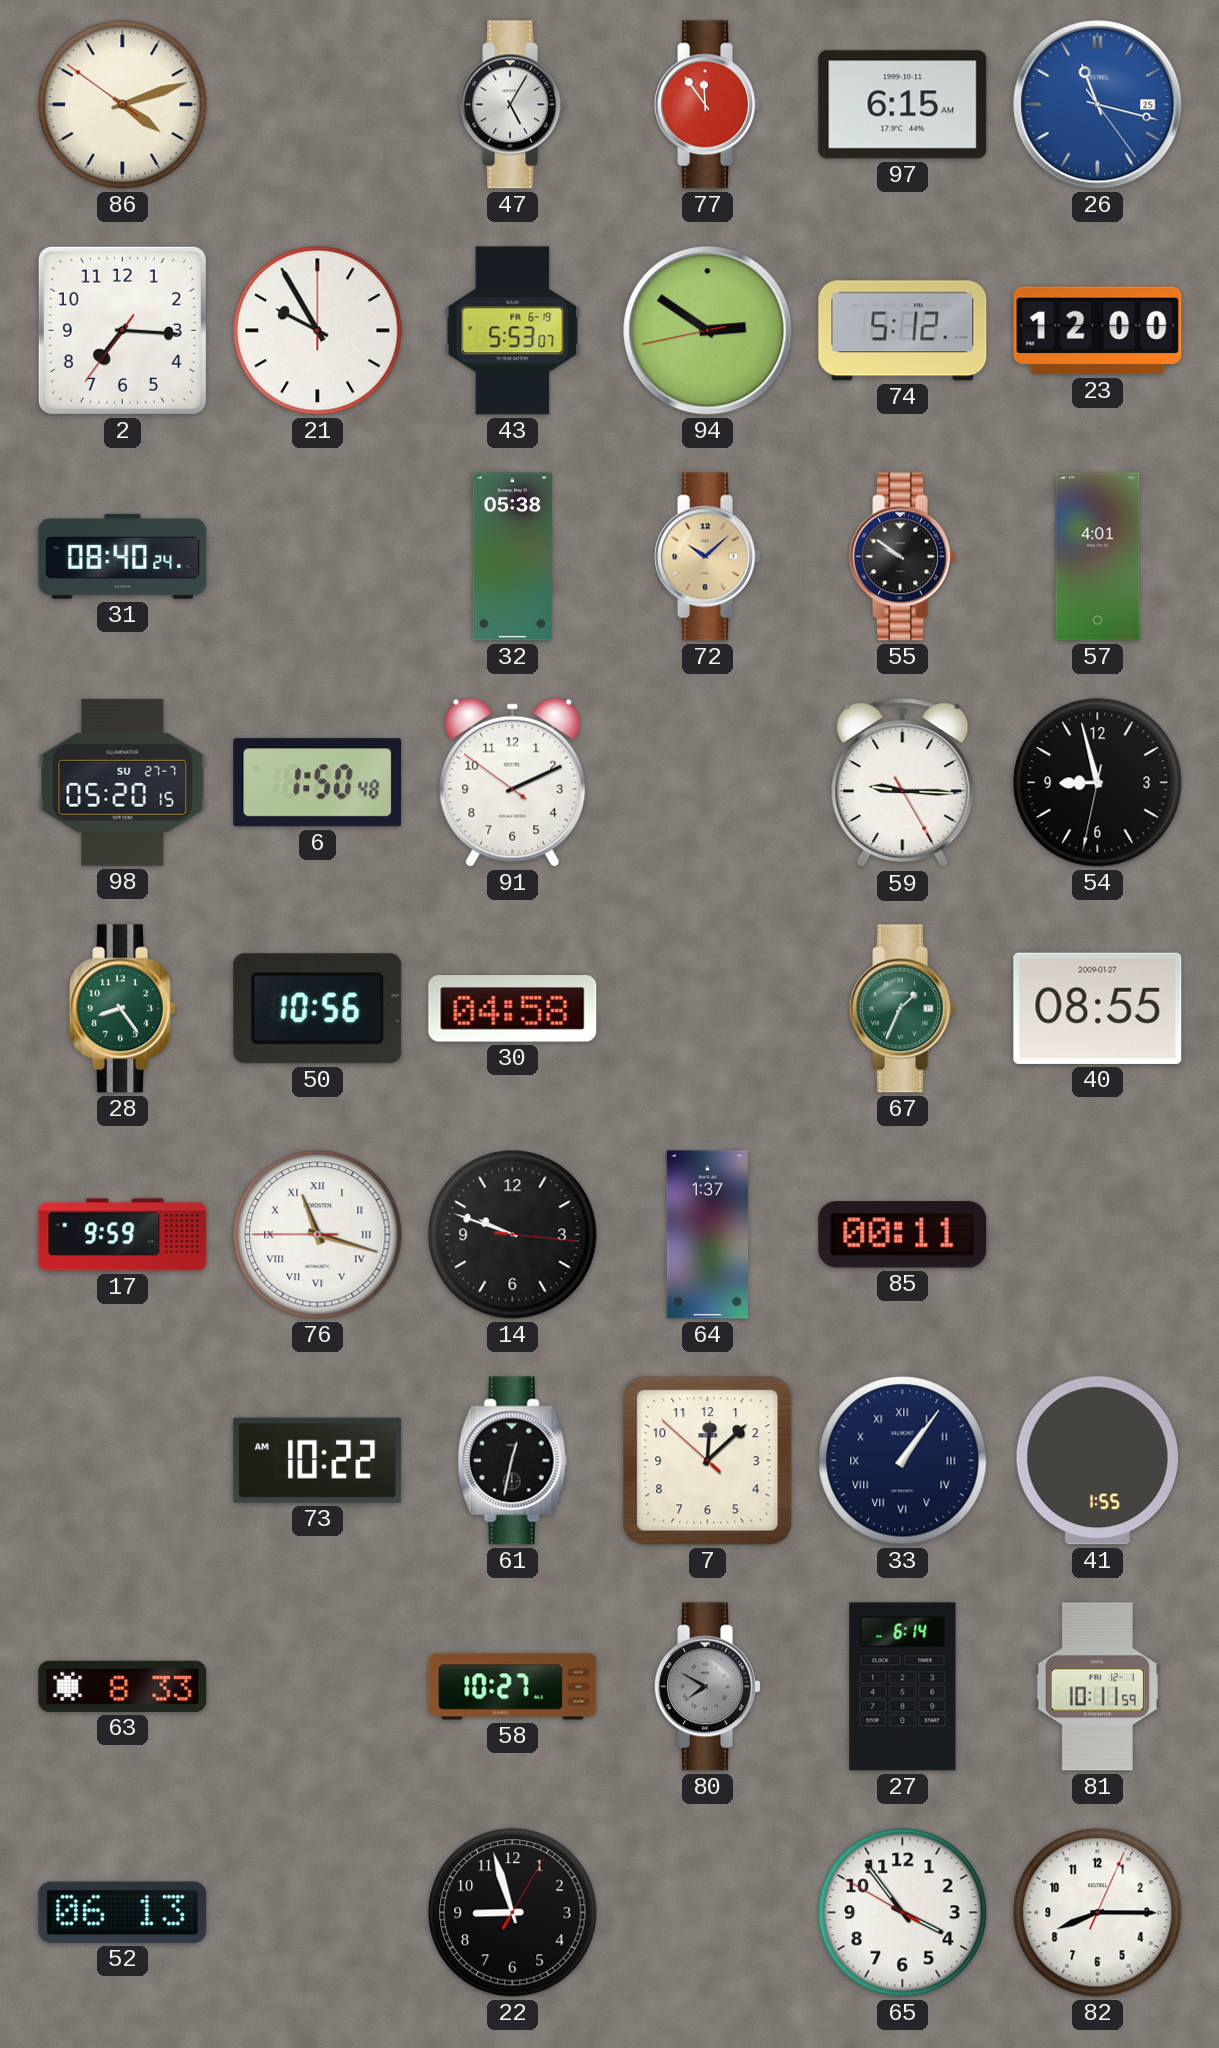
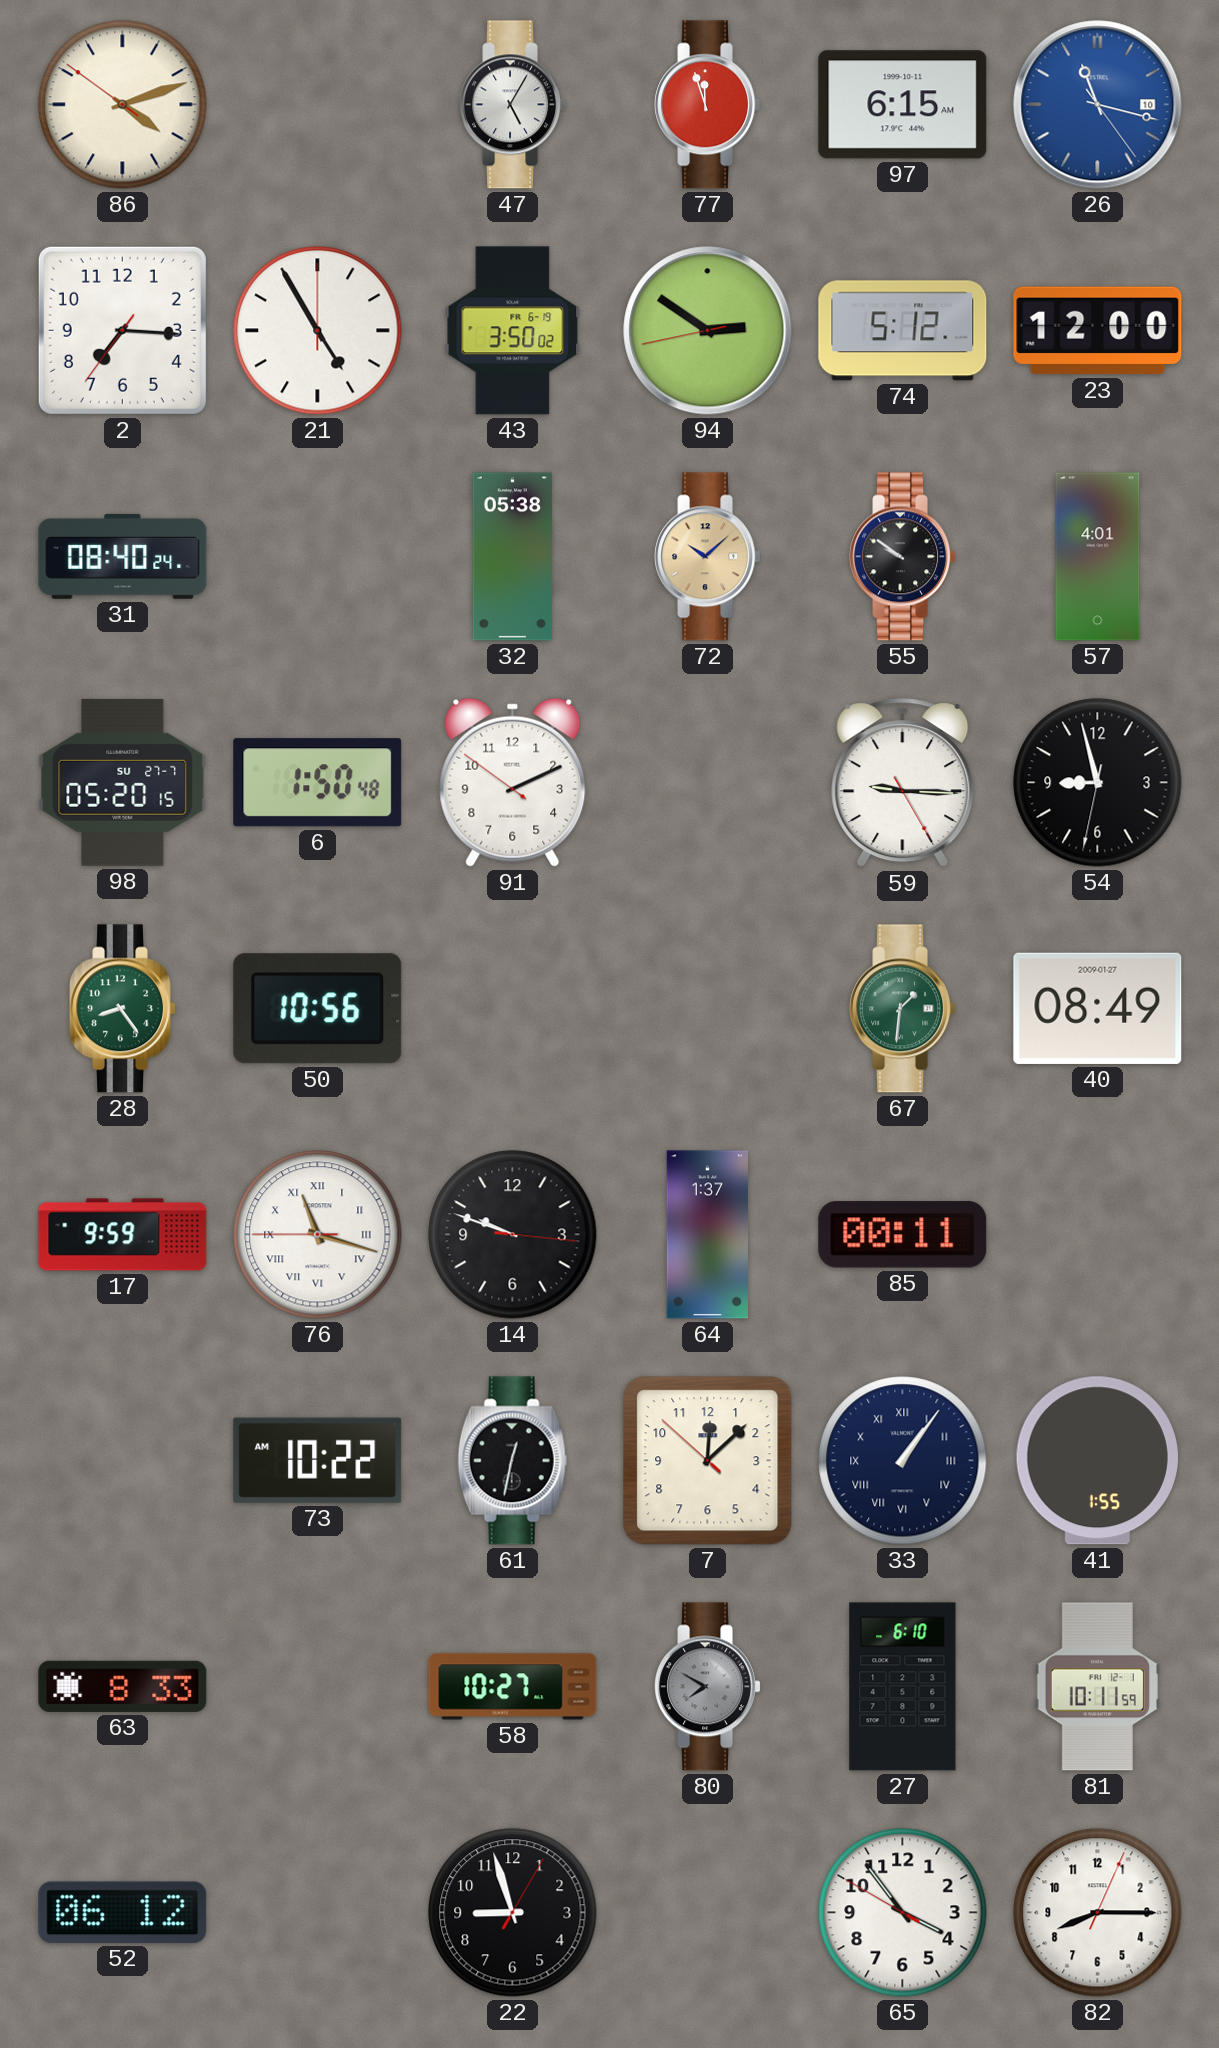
77: 11:54 -> 11:57 (707, 105)
26 date: 25 -> 10 (1098, 105)
21: 9:55 -> 4:55 (318, 331)
43: 5:53 -> 3:50 (513, 331)
30: 04:58 -> none (513, 1009)
67: 1:34 -> 1:31 (902, 1009)
40: 08:55 -> 08:49 (1098, 1008)
27: 6:14 -> 6:10 (903, 1687)
52: 06:13 -> 06:12 (123, 1912)
